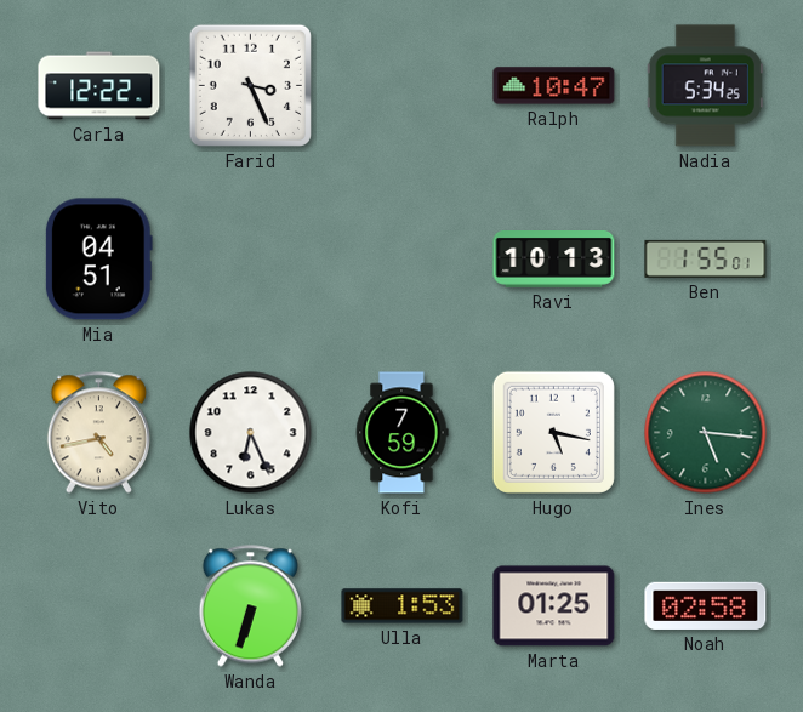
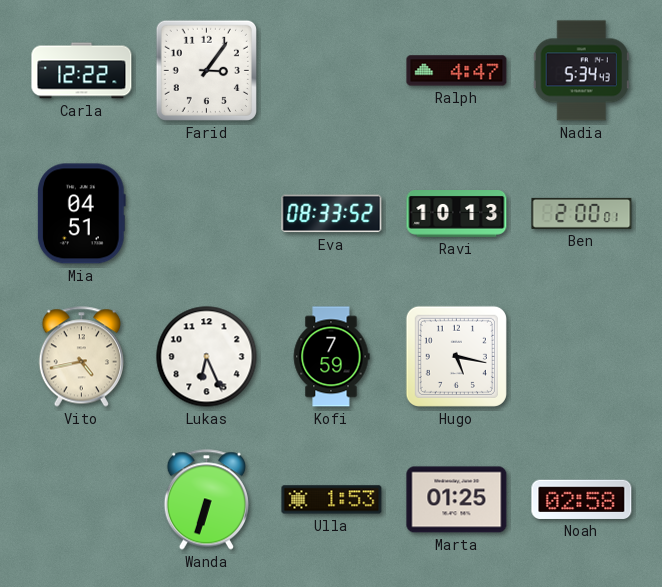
Farid: 3:26 -> 3:06 (206, 70)
Ralph: 10:47 -> 4:47 (457, 71)
Nadia: 5:34:25 -> 5:34:43 (581, 71)
Eva: none -> 08:33 (332, 214)
Ben: 1:55 -> 2:00 (582, 213)
Ines: 5:16 -> none (706, 433)
